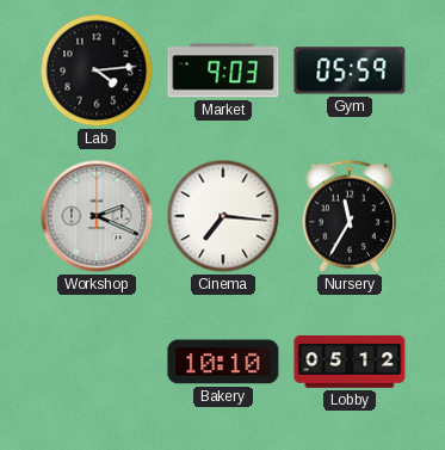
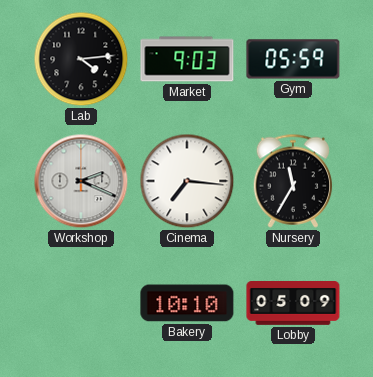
Lobby: 05:12 -> 05:09 (293, 304)
